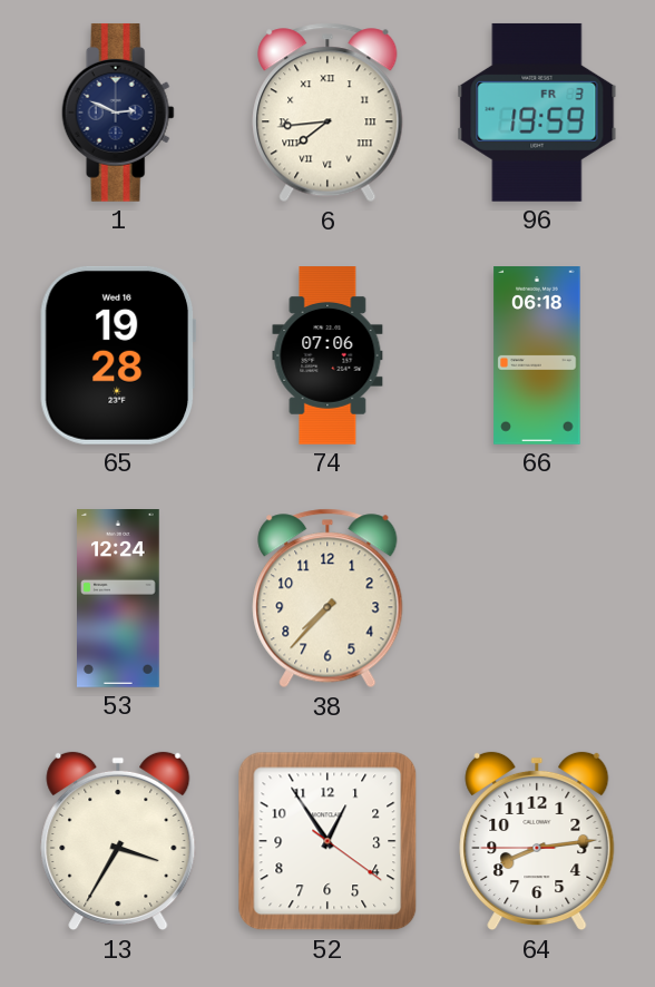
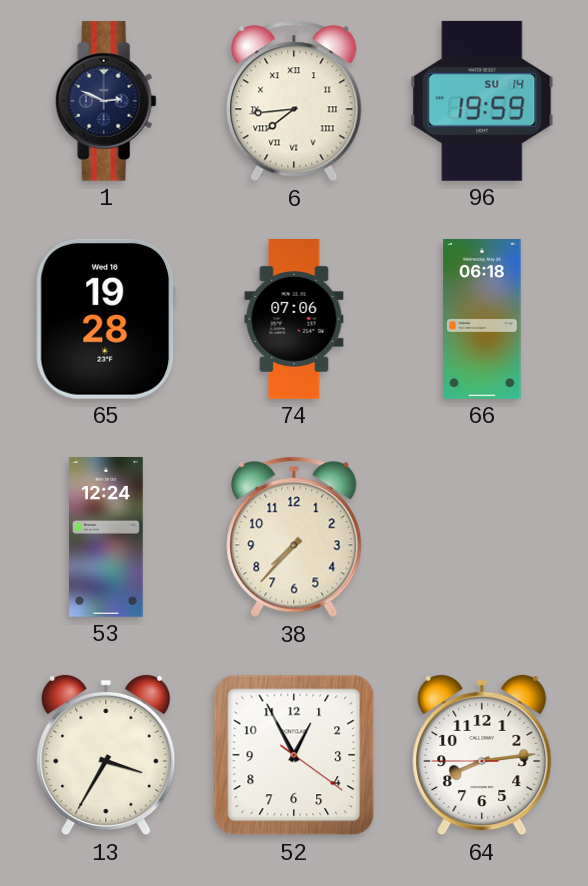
96 date: FR 3 -> SU 14 (482, 101)
52: 12:54 -> 12:55 (294, 755)
